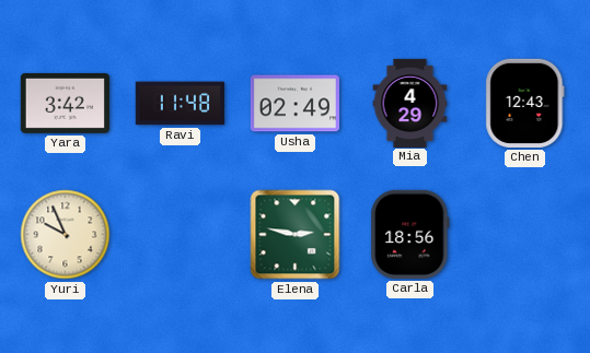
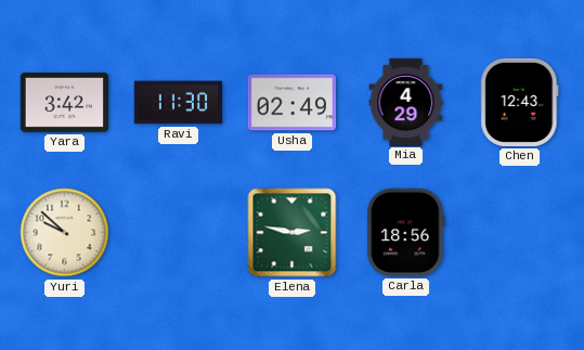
Ravi: 11:48 -> 11:30 (178, 103)
Yuri: 9:56 -> 9:52 (65, 233)
